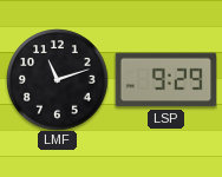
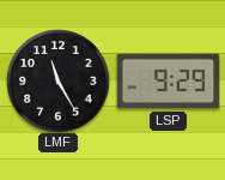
LMF: 11:12 -> 11:25 (57, 80)
